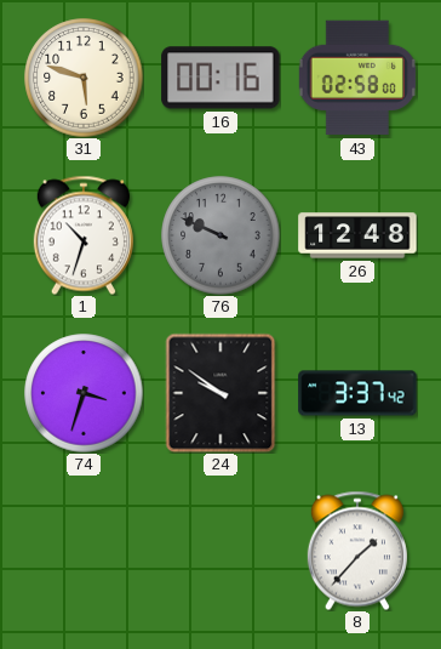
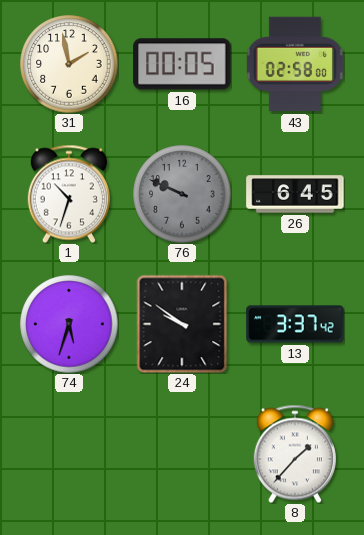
31: 5:48 -> 1:58 (69, 64)
16: 00:16 -> 00:05 (182, 64)
26: 12:48 -> 6:45 (295, 194)
74: 3:33 -> 5:33 (69, 324)
